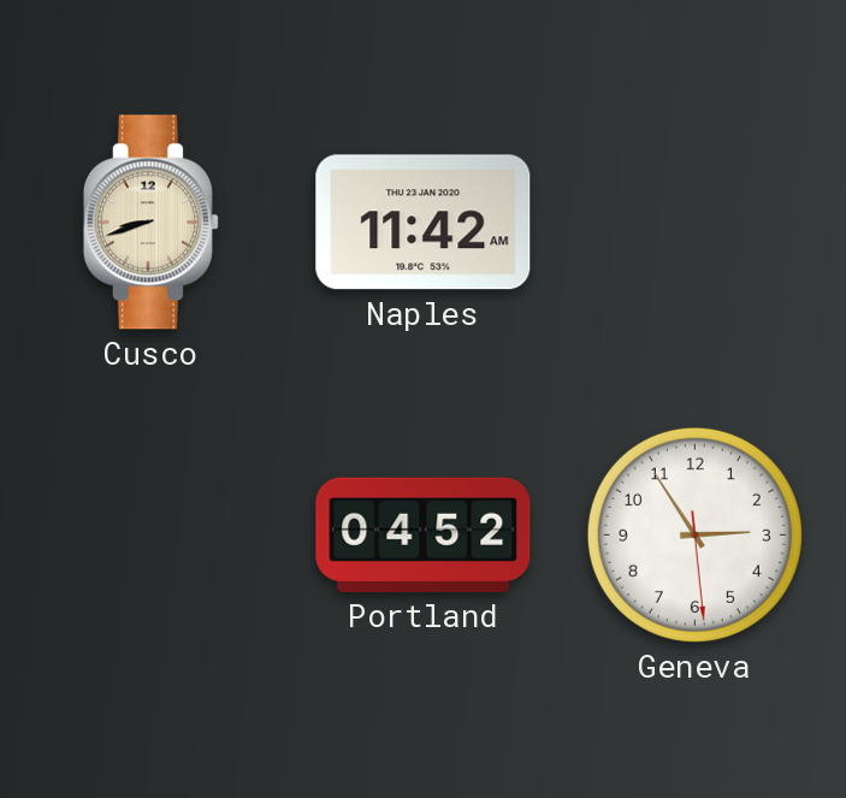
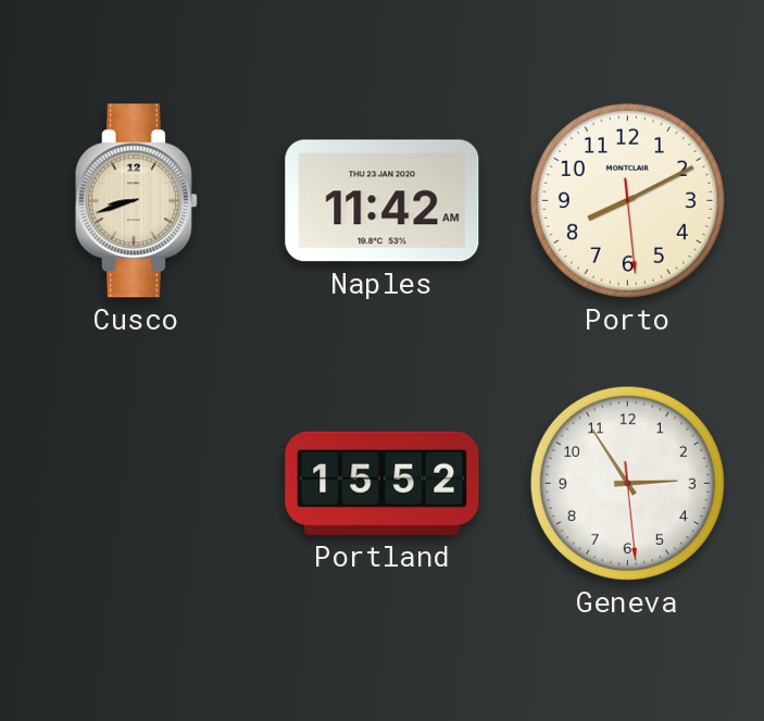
Porto: none -> 8:10 (627, 200)
Portland: 04:52 -> 15:52 (383, 483)
